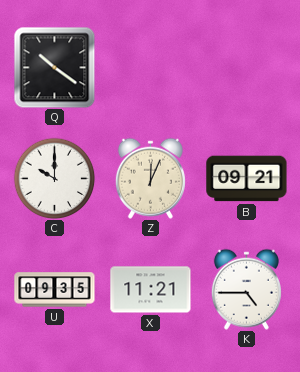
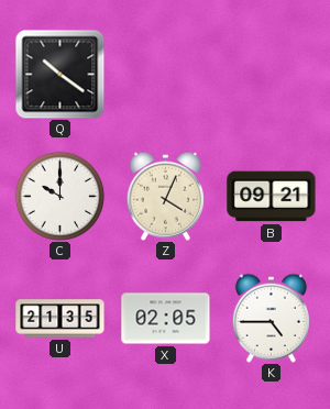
Z: 12:04 -> 4:04 (165, 196)
U: 09:35 -> 21:35 (61, 319)
X: 11:21 -> 02:05 (166, 319)
